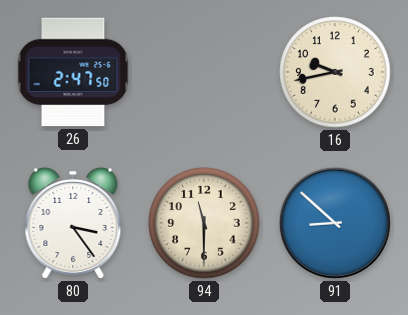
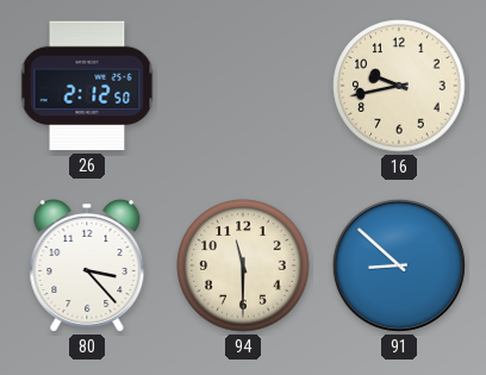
26: 2:47 -> 2:12 (87, 86)
80: 3:24 -> 3:23 (87, 267)
